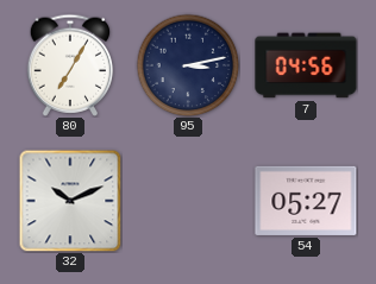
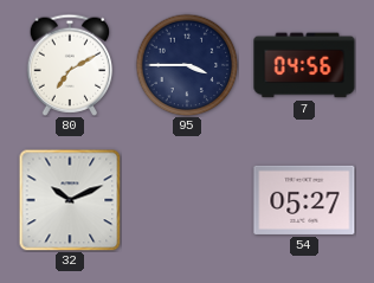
80: 7:05 -> 7:10 (70, 65)
95: 3:13 -> 3:45 (187, 65)
